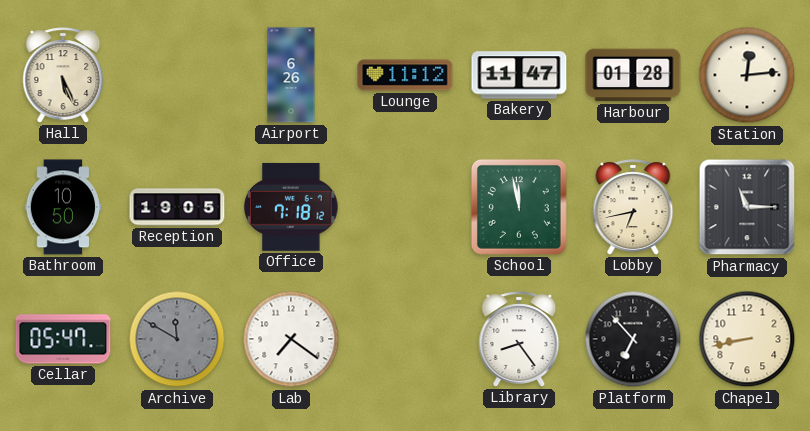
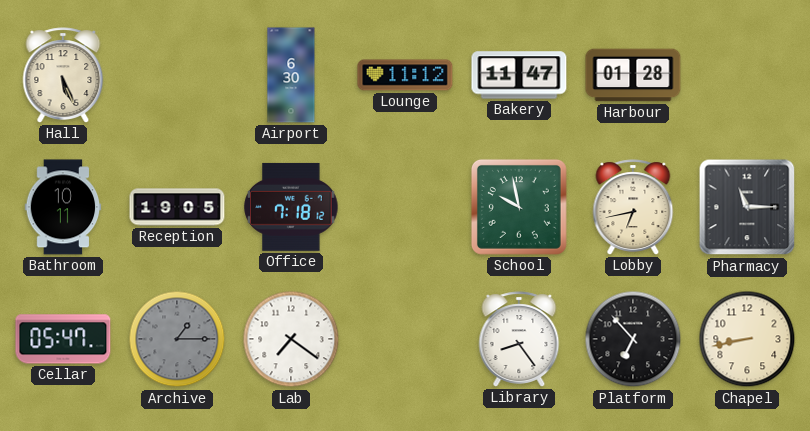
Airport: 6:26 -> 6:30 (291, 75)
Station: 12:14 -> none (747, 75)
Bathroom: 10:50 -> 10:11 (63, 207)
School: 11:58 -> 9:58 (519, 207)
Archive: 11:50 -> 1:15 (177, 339)
